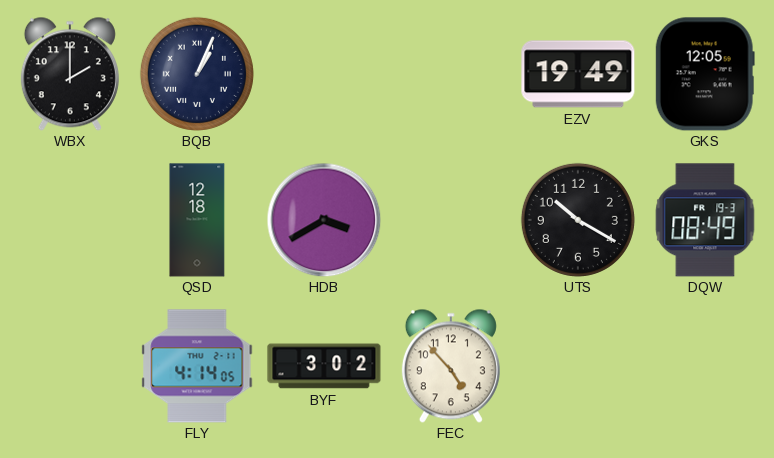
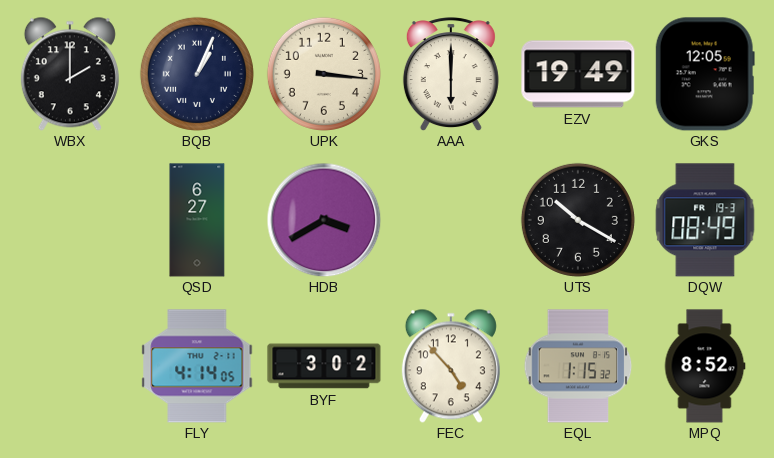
UPK: none -> 3:16 (324, 74)
AAA: none -> 6:00 (451, 74)
QSD: 12:18 -> 6:27 (197, 220)
EQL: none -> 1:15 (578, 366)
MPQ: none -> 8:52 (705, 366)
